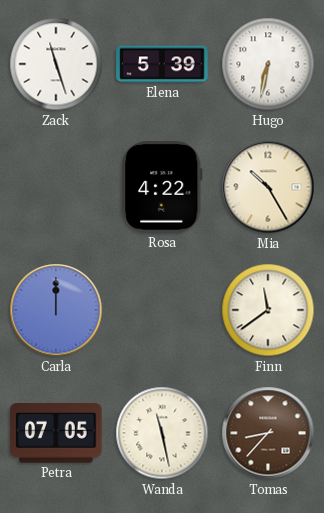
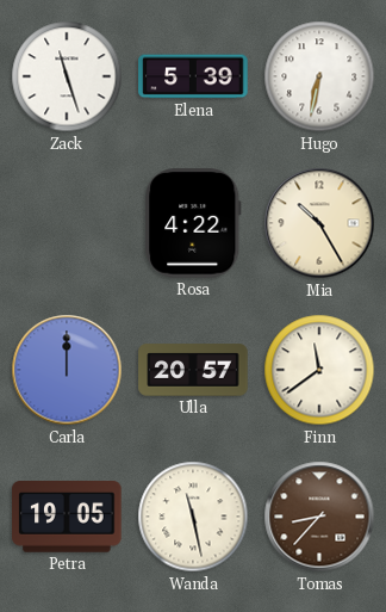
Ulla: none -> 20:57 (193, 370)
Petra: 07:05 -> 19:05 (67, 518)
